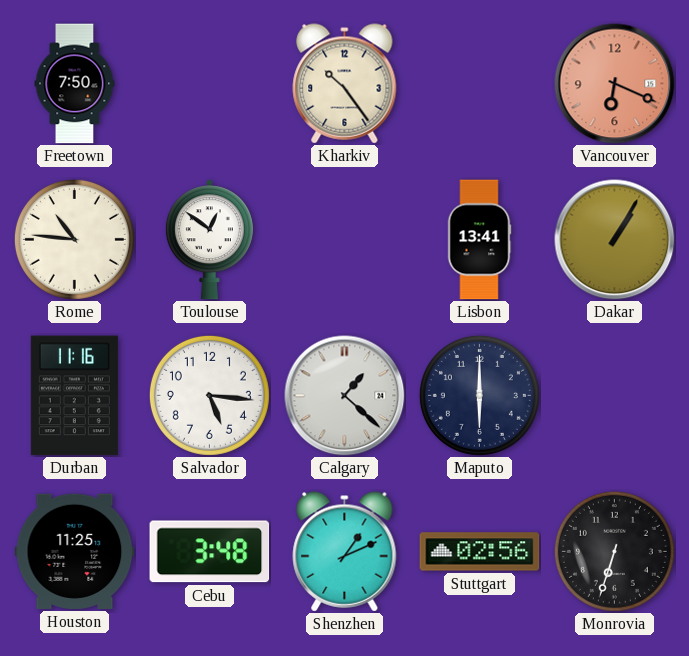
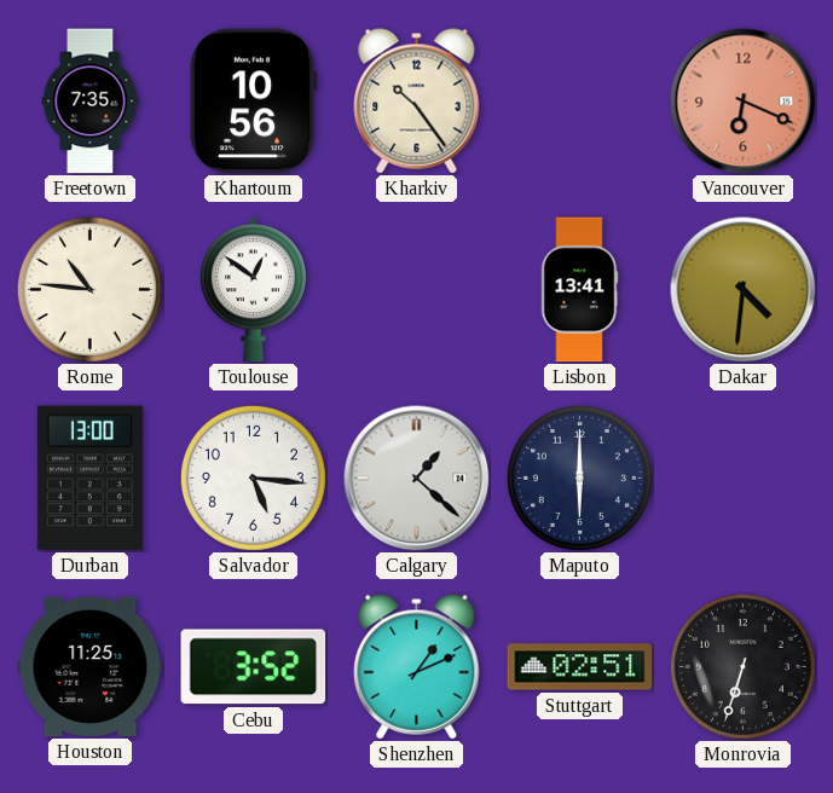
Freetown: 7:50 -> 7:35 (91, 102)
Khartoum: none -> 10:56 (253, 102)
Dakar: 1:05 -> 4:31 (744, 290)
Durban: 11:16 -> 13:00 (89, 479)
Cebu: 3:48 -> 3:52 (254, 667)
Stuttgart: 02:56 -> 02:51 (580, 667)
